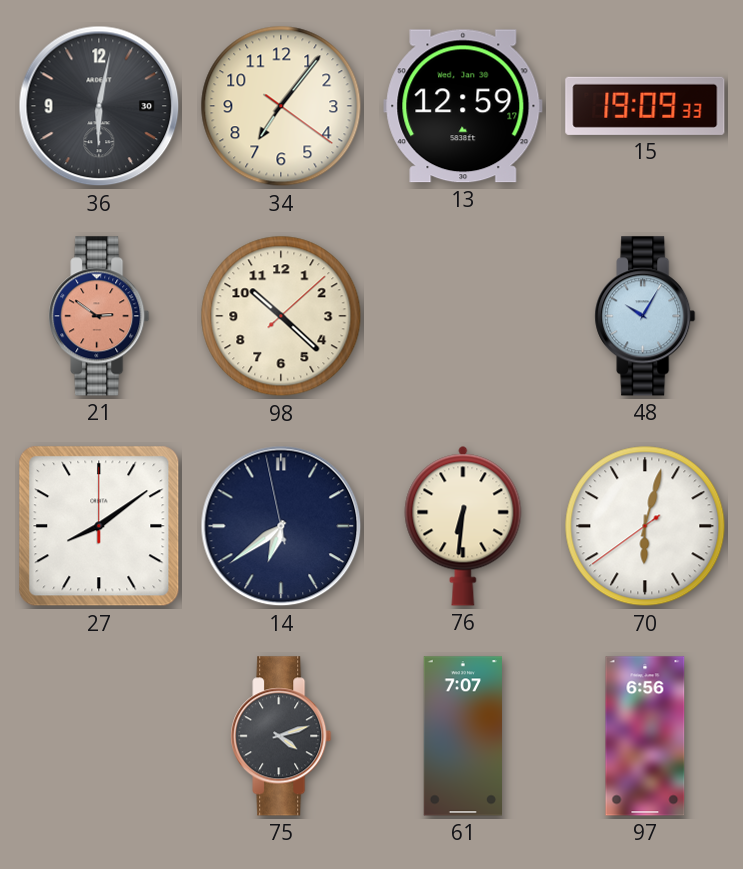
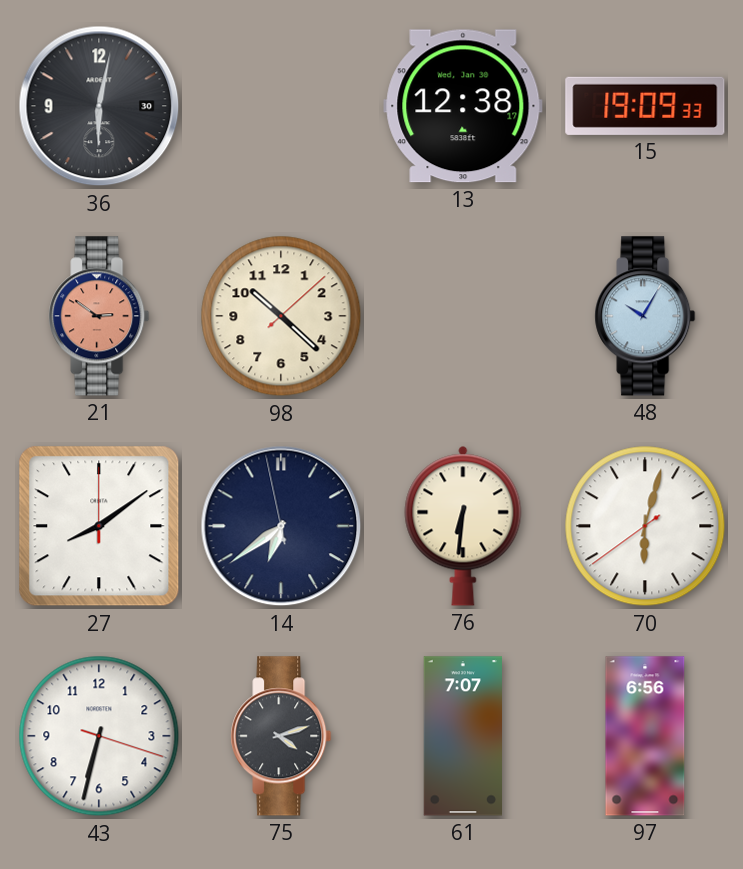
34: 7:06 -> none (281, 106)
13: 12:59 -> 12:38 (463, 106)
43: none -> 6:32 (99, 736)
